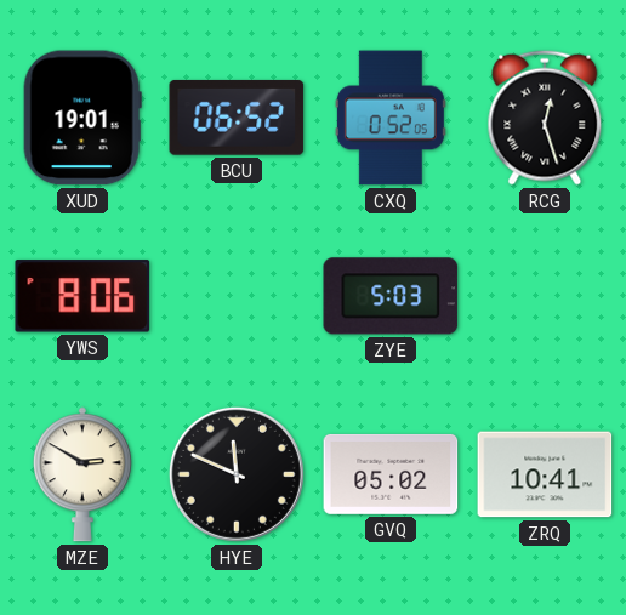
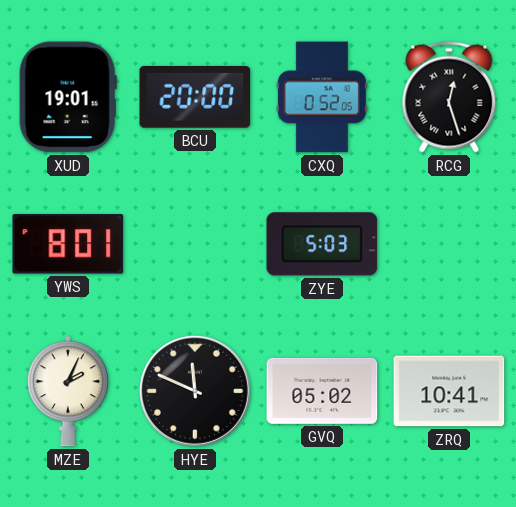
BCU: 06:52 -> 20:00 (195, 97)
YWS: 8:06 -> 8:01 (68, 244)
MZE: 2:50 -> 2:04 (68, 391)
